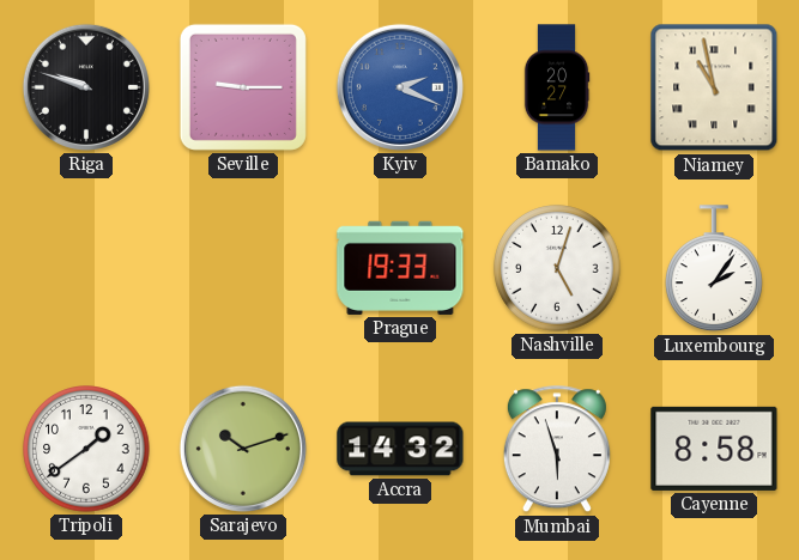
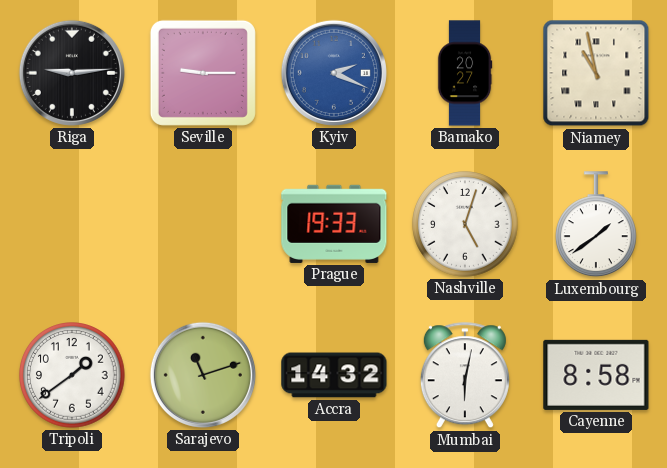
Riga: 9:48 -> 9:14 (72, 73)
Luxembourg: 2:06 -> 1:39 (596, 225)
Sarajevo: 10:12 -> 11:12 (203, 375)
Mumbai: 5:57 -> 6:02 (465, 376)
